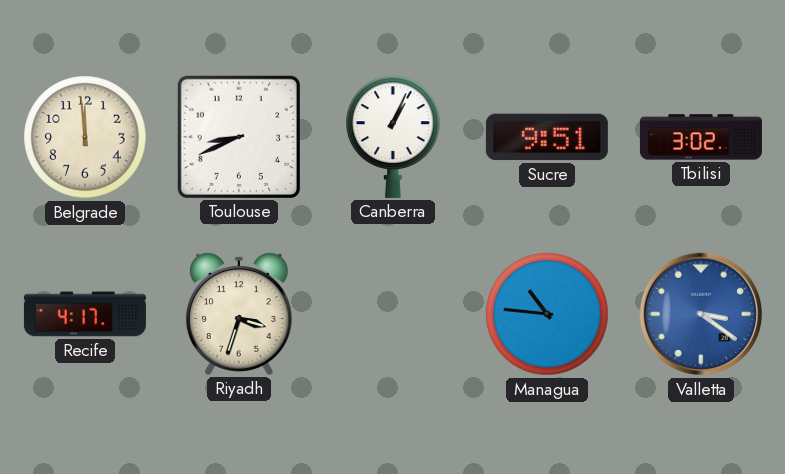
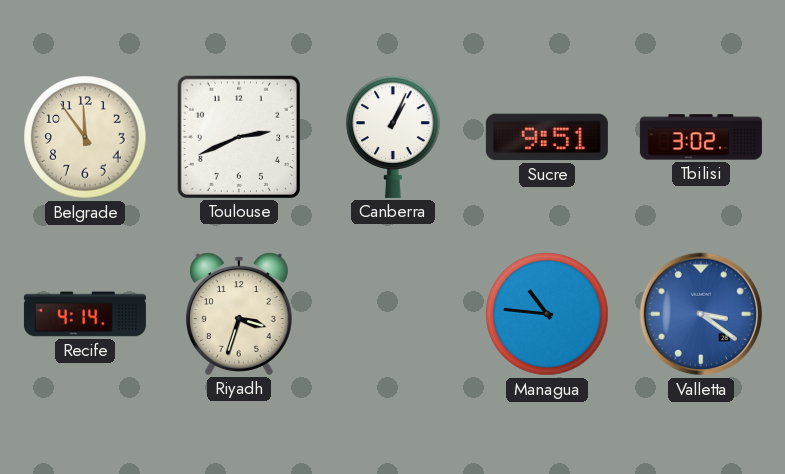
Belgrade: 11:59 -> 11:54 (85, 137)
Toulouse: 8:41 -> 2:41 (239, 137)
Recife: 4:17 -> 4:14 (85, 314)
